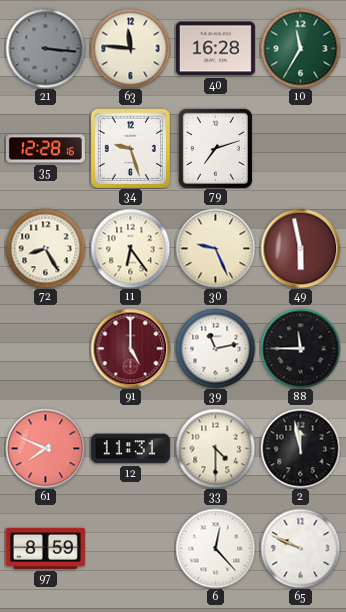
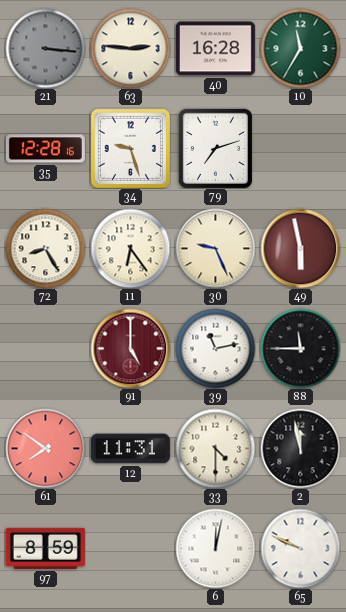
63: 11:46 -> 2:46 (130, 48)
61: 7:49 -> 7:51 (45, 448)
6: 12:23 -> 12:02 (215, 548)
